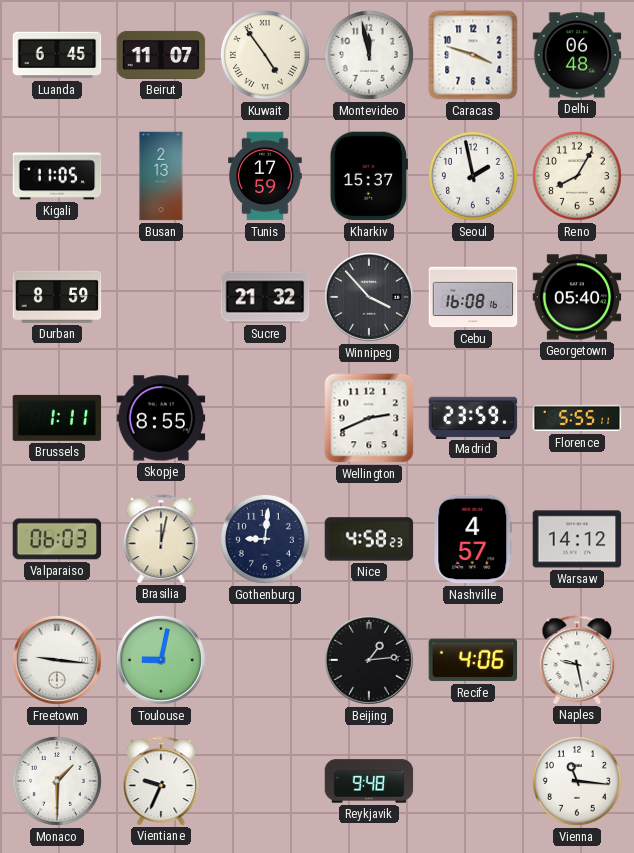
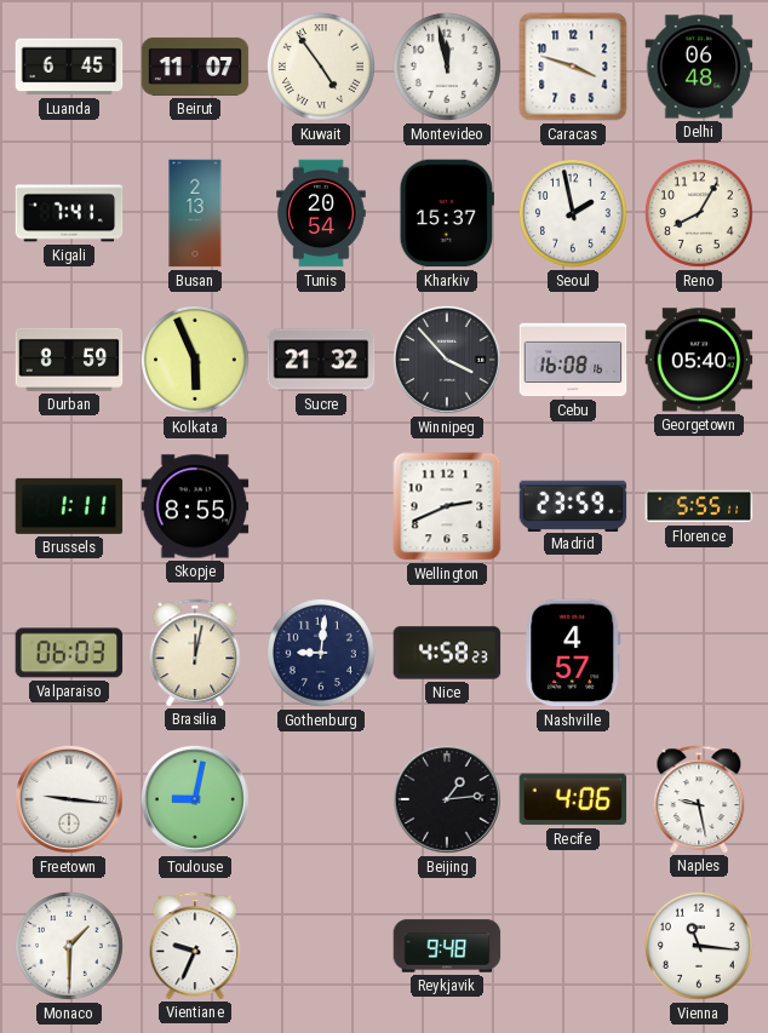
Kigali: 11:05 -> 7:41 (69, 213)
Tunis: 17:59 -> 20:54 (321, 213)
Kolkata: none -> 5:56 (195, 360)
Warsaw: 14:12 -> none (577, 539)
